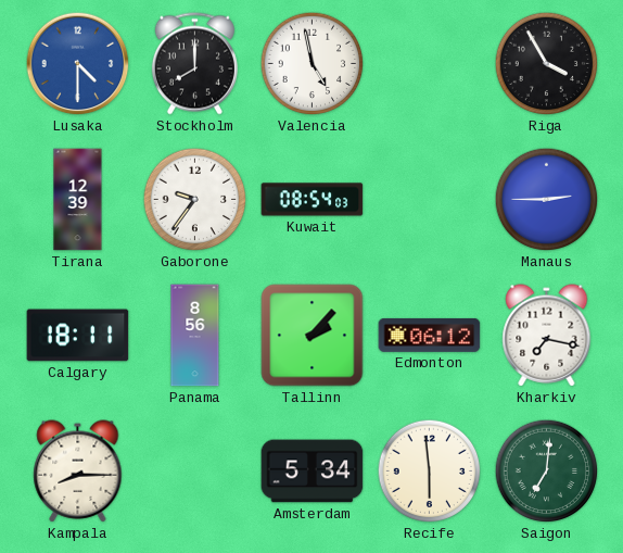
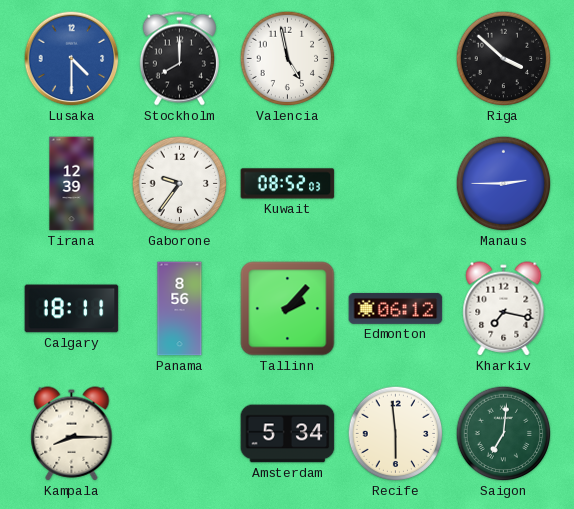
Riga: 3:55 -> 3:52 (504, 59)
Kuwait: 08:54 -> 08:52 (288, 184)
